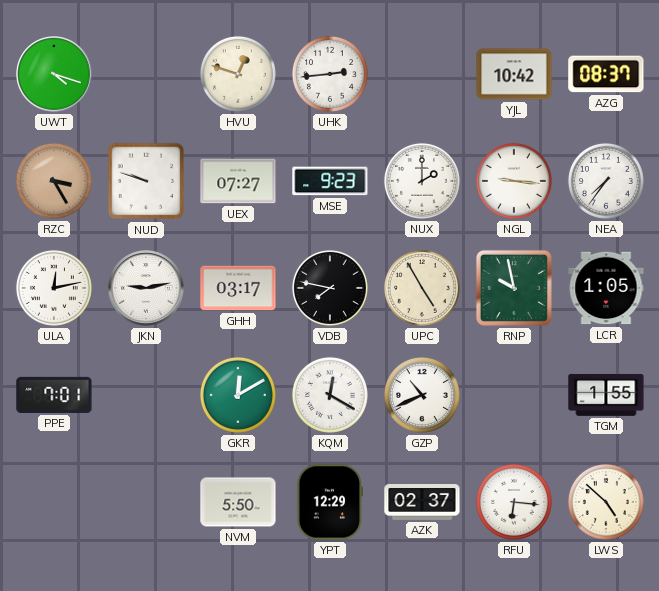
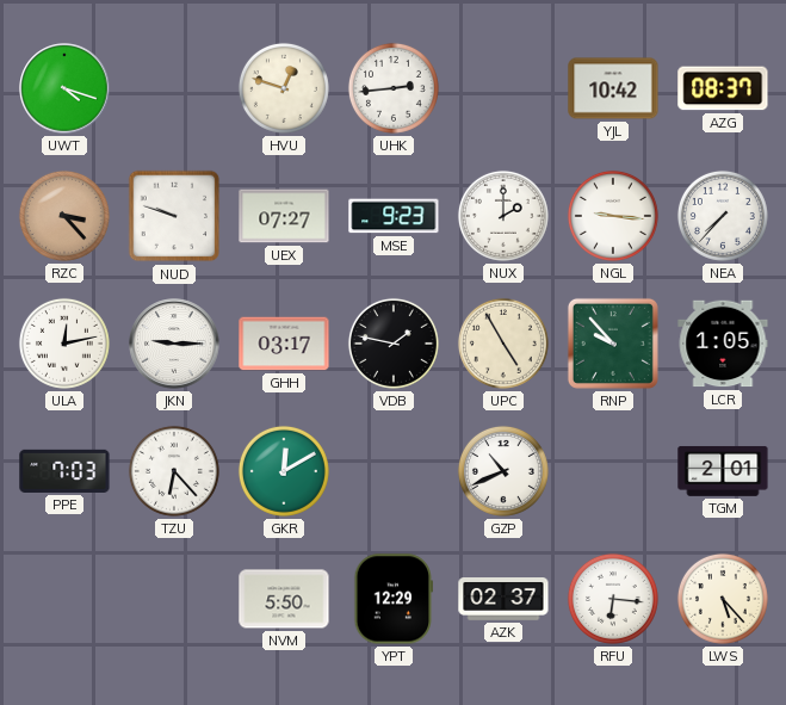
RZC: 3:25 -> 3:23 (64, 216)
NEA: 7:36 -> 7:37 (723, 216)
JKN: 9:13 -> 9:15 (174, 344)
VDB: 7:47 -> 1:47 (394, 344)
RNP: 9:58 -> 9:53 (613, 344)
PPE: 7:01 -> 7:03 (64, 471)
TZU: none -> 6:23 (174, 471)
KQM: 12:20 -> none (330, 395)
TGM: 1:55 -> 2:01 (723, 471)
LWS: 4:52 -> 5:23 (723, 599)
